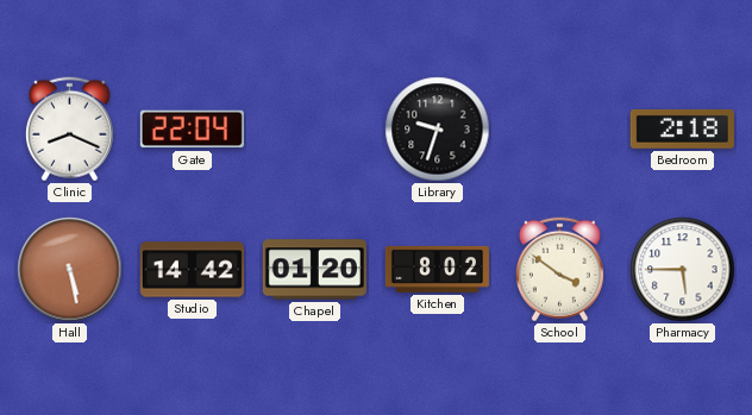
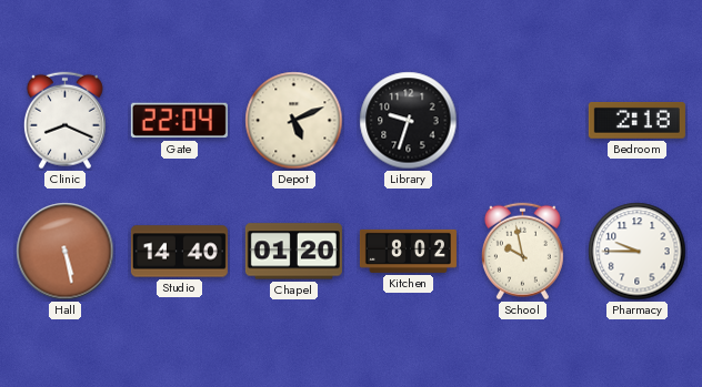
Depot: none -> 5:11 (294, 121)
Studio: 14:42 -> 14:40 (179, 252)
School: 3:51 -> 9:58 (522, 252)
Pharmacy: 5:45 -> 9:45 (638, 252)
